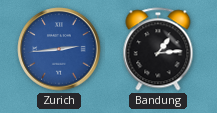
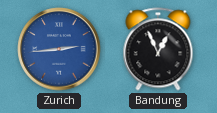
Bandung: 1:14 -> 12:56 (158, 49)
